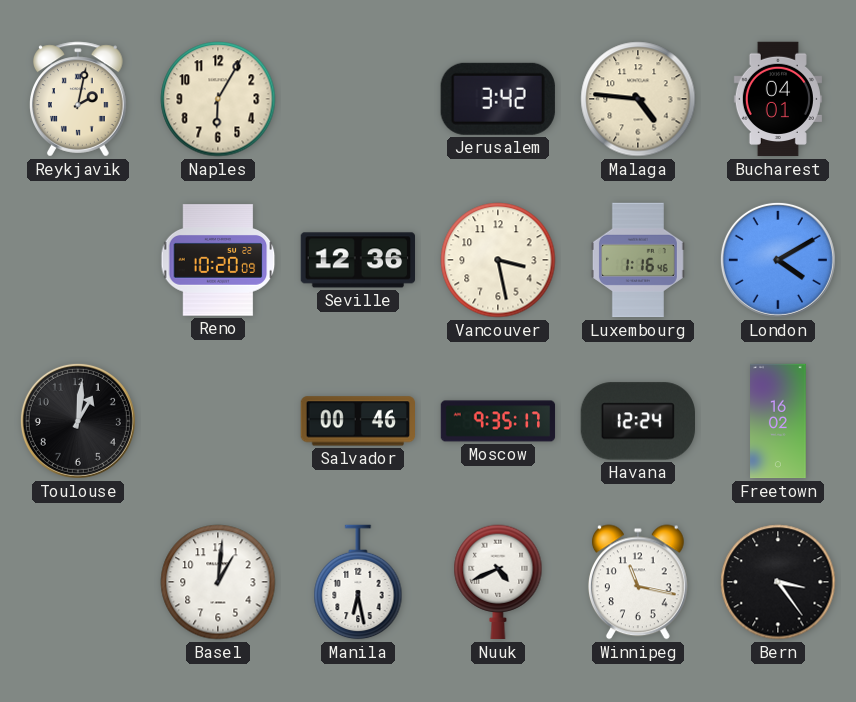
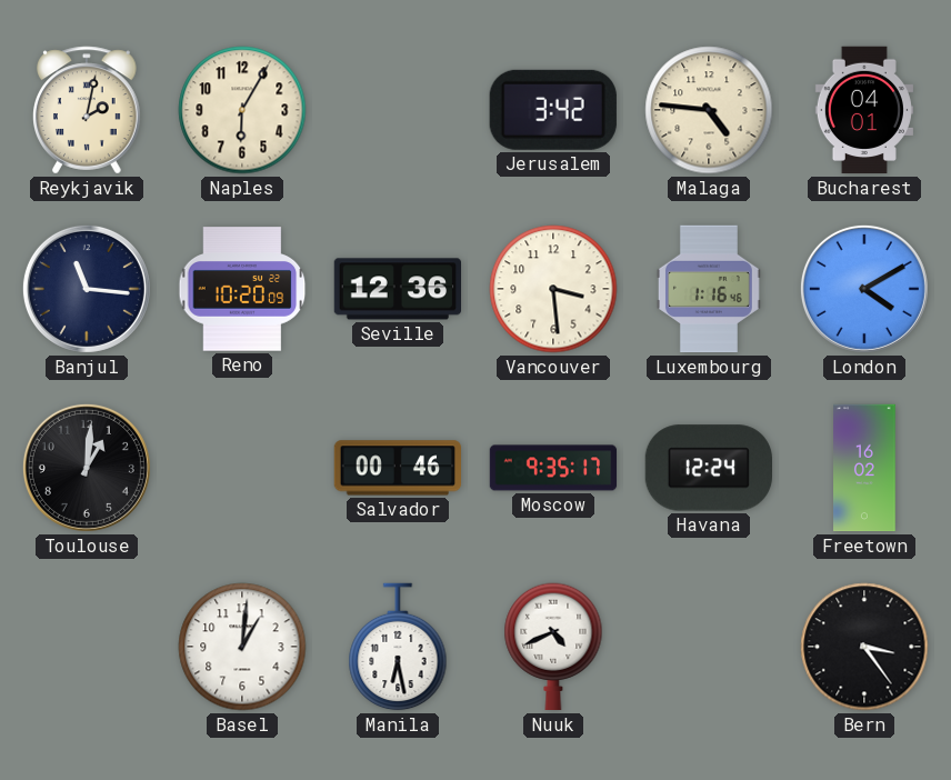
Banjul: none -> 11:16 (87, 289)
Vancouver: 3:28 -> 3:29 (553, 289)
Winnipeg: 11:17 -> none (638, 582)
